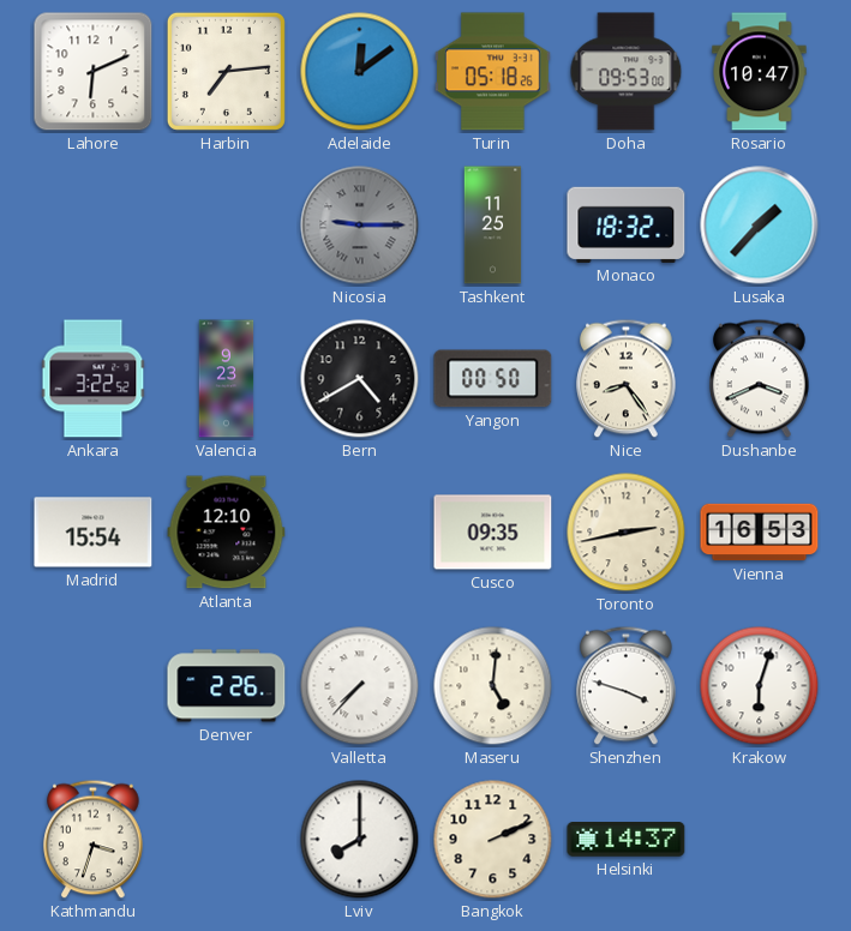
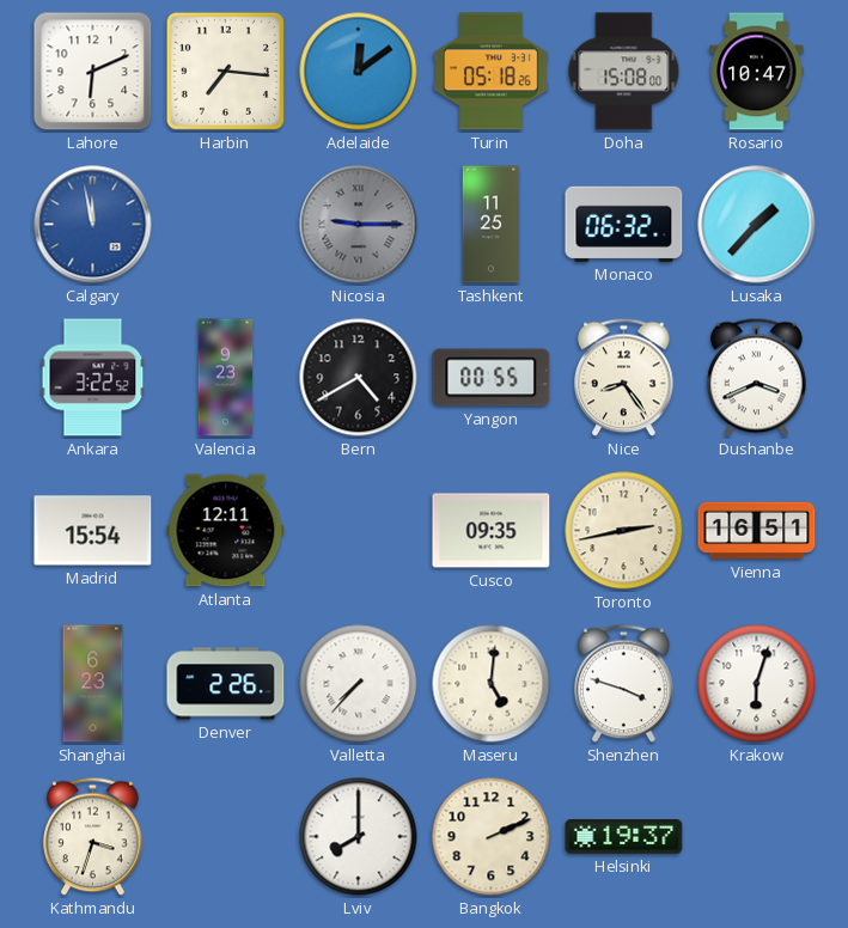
Harbin: 7:14 -> 7:16 (225, 71)
Doha: 09:53 -> 15:08 (624, 72)
Calgary: none -> 11:58 (93, 225)
Monaco: 18:32 -> 06:32 (624, 224)
Yangon: 00:50 -> 00:55 (492, 378)
Atlanta: 12:10 -> 12:11 (226, 531)
Vienna: 16:53 -> 16:51 (757, 531)
Shanghai: none -> 6:23 (93, 684)
Helsinki: 14:37 -> 19:37 (624, 837)
